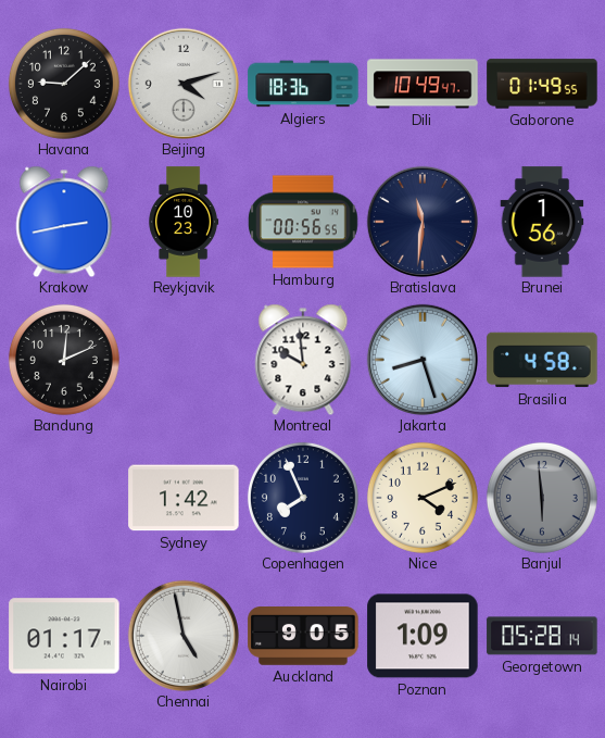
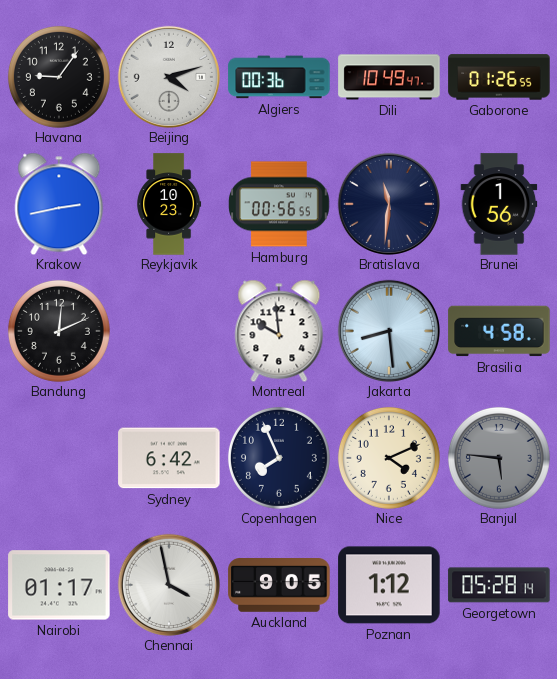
Havana: 9:08 -> 9:06 (59, 77)
Algiers: 18:36 -> 00:36 (279, 77)
Gaborone: 01:49 -> 01:26 (499, 77)
Jakarta: 8:27 -> 8:29 (389, 331)
Sydney: 1:42 -> 6:42 (169, 458)
Banjul: 5:59 -> 5:46 (499, 458)
Chennai: 4:58 -> 3:58 (169, 585)
Poznan: 1:09 -> 1:12 (389, 585)
